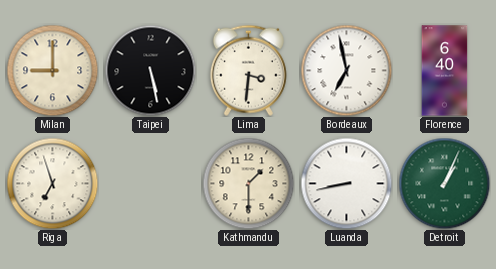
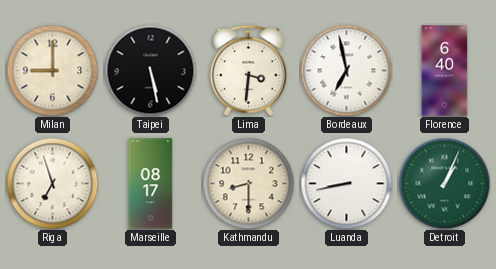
Marseille: none -> 08:17 (151, 184)
Kathmandu: 1:30 -> 8:30 (248, 183)
